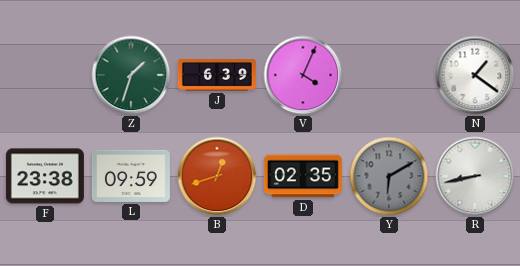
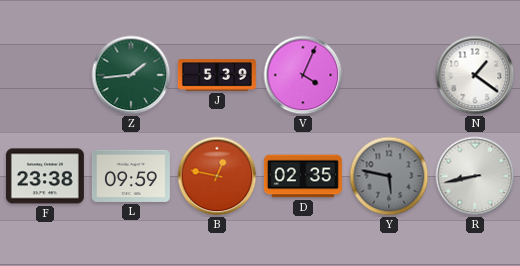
Z: 1:33 -> 1:44 (131, 75)
J: 6:39 -> 5:39 (217, 75)
B: 12:42 -> 12:47 (217, 176)
Y: 6:10 -> 5:47 (389, 176)
